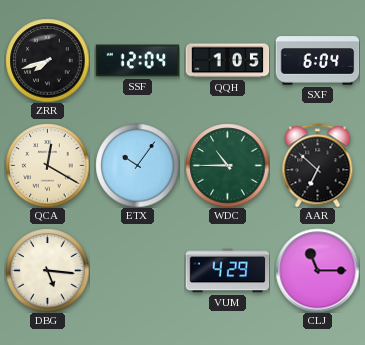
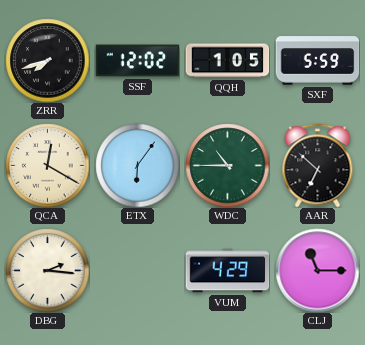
SSF: 12:04 -> 12:02 (137, 61)
SXF: 6:04 -> 5:59 (317, 61)
ETX: 10:06 -> 6:06 (137, 165)
DBG: 5:16 -> 2:16 (47, 270)
